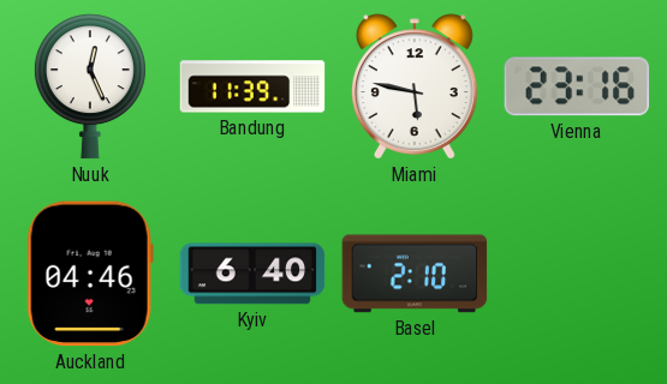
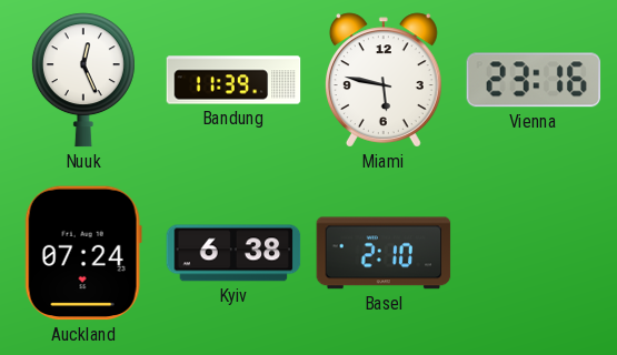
Auckland: 04:46 -> 07:24 (83, 253)
Kyiv: 6:40 -> 6:38 (233, 253)
